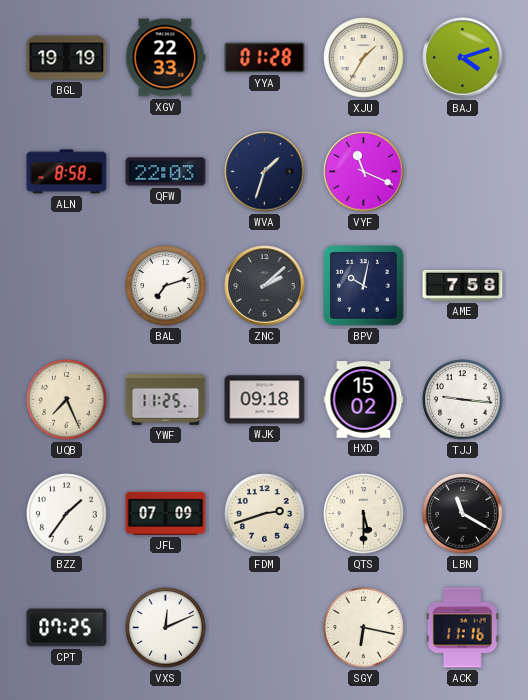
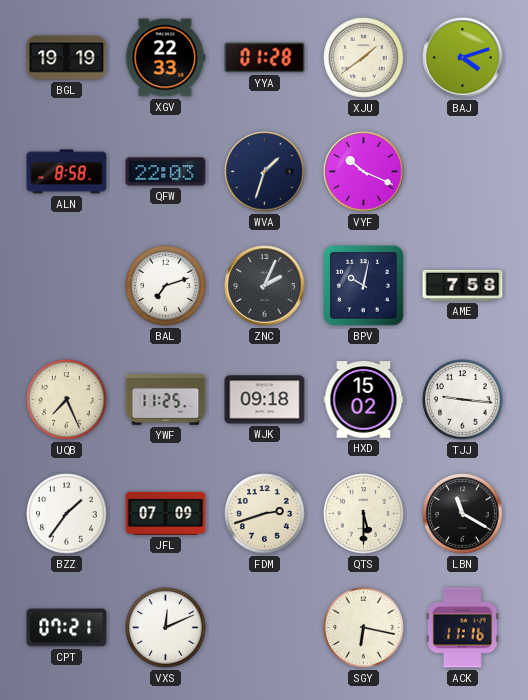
XJU: 1:35 -> 1:39 (364, 58)
VYF: 11:19 -> 10:19 (364, 172)
ZNC: 2:08 -> 2:04 (265, 286)
CPT: 07:25 -> 07:21 (67, 628)
